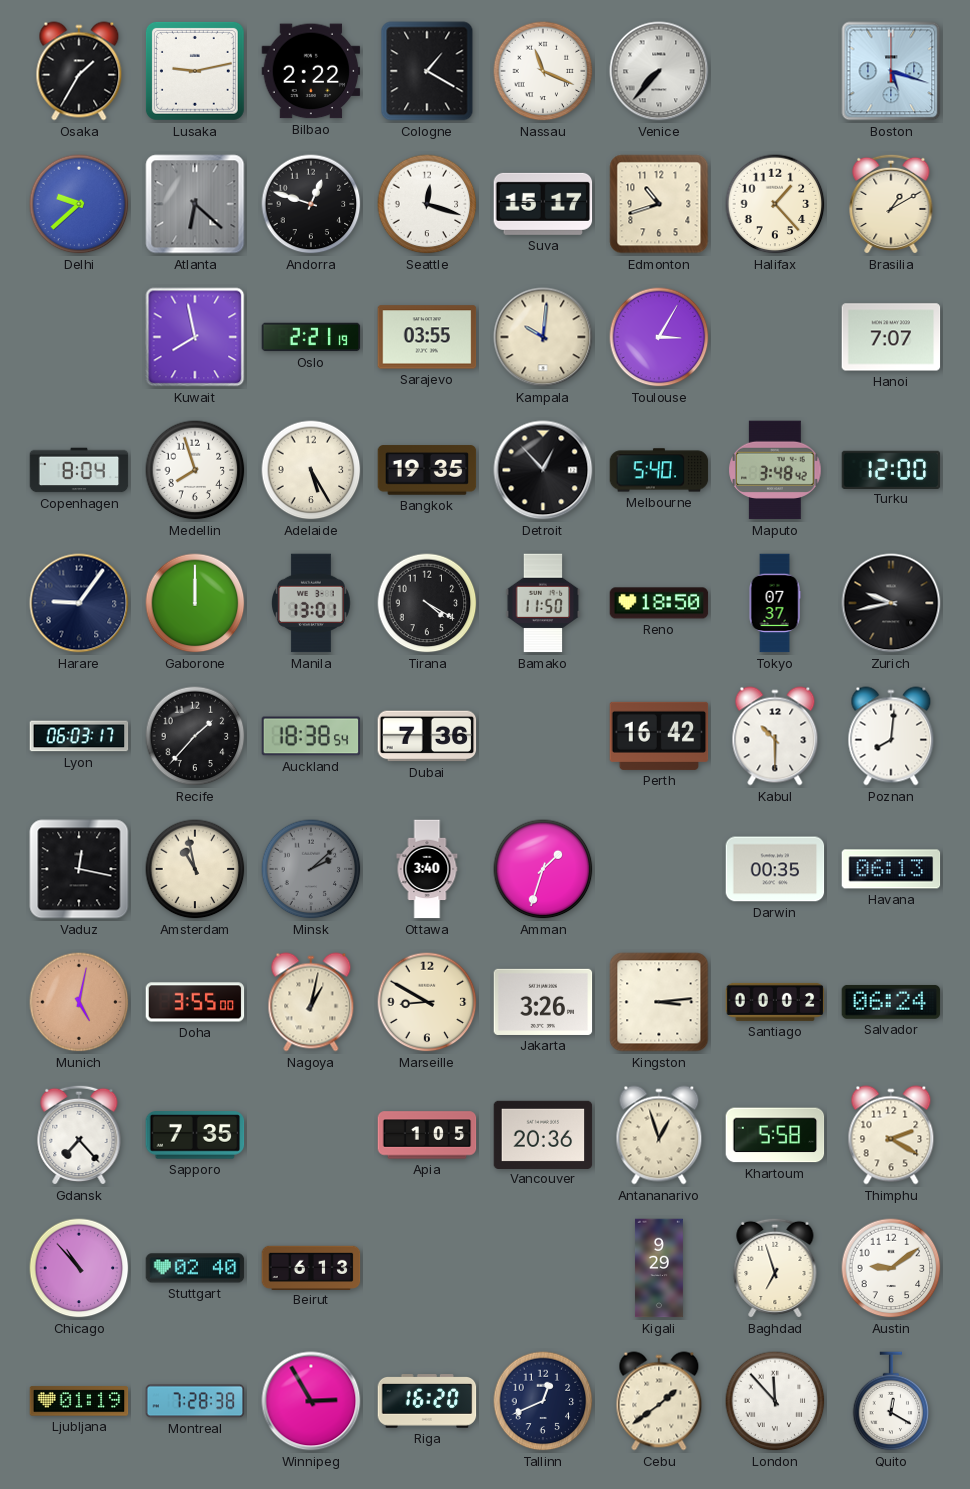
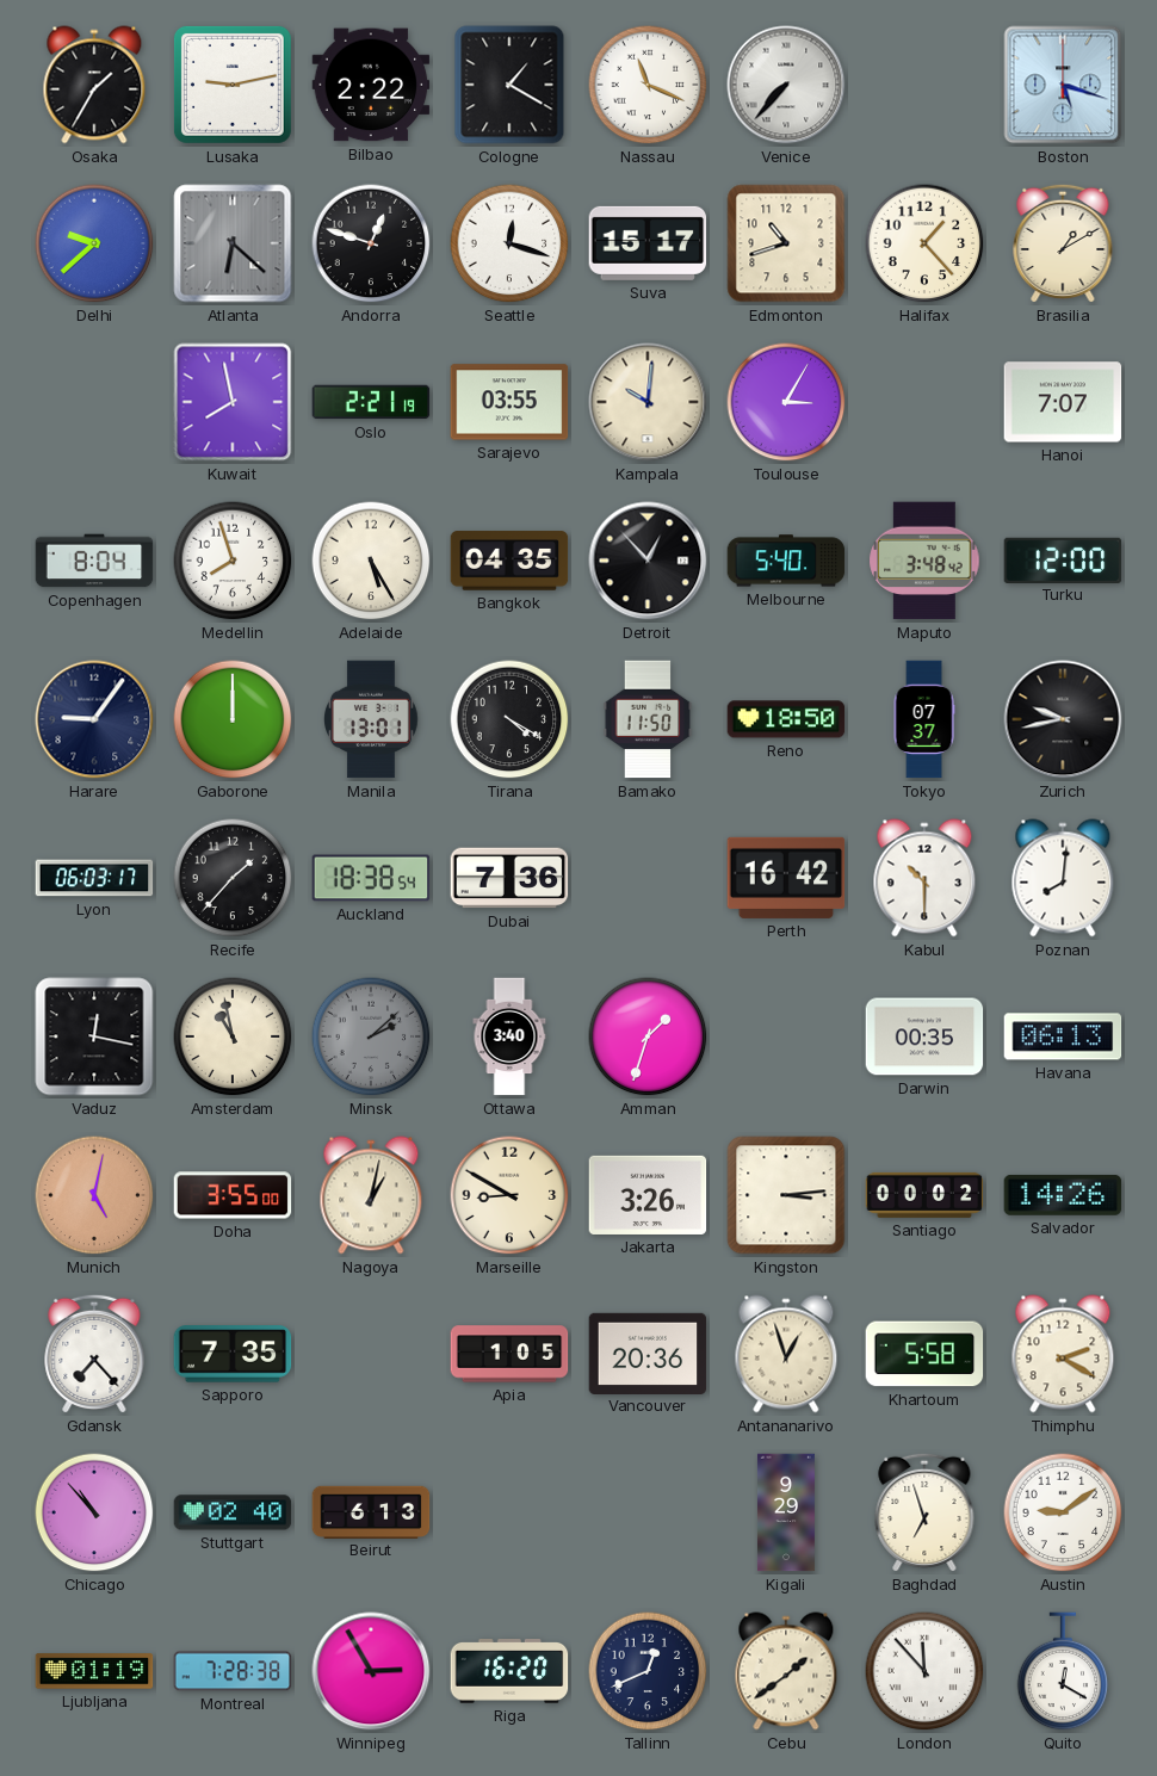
Bangkok: 19:35 -> 04:35 (509, 561)
Salvador: 06:24 -> 14:26 (1063, 1195)
